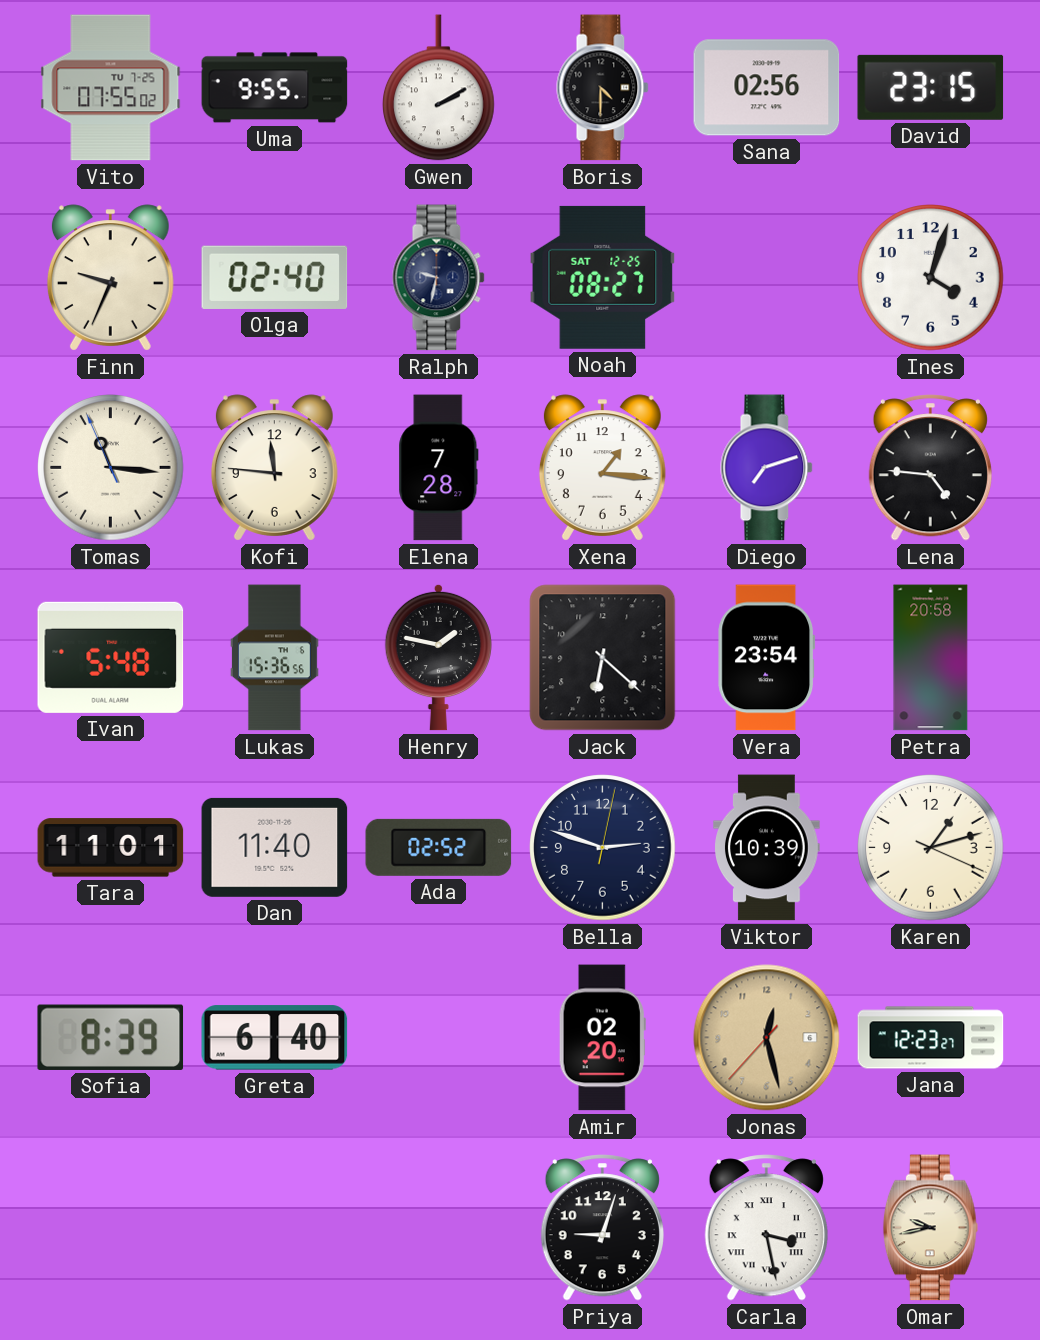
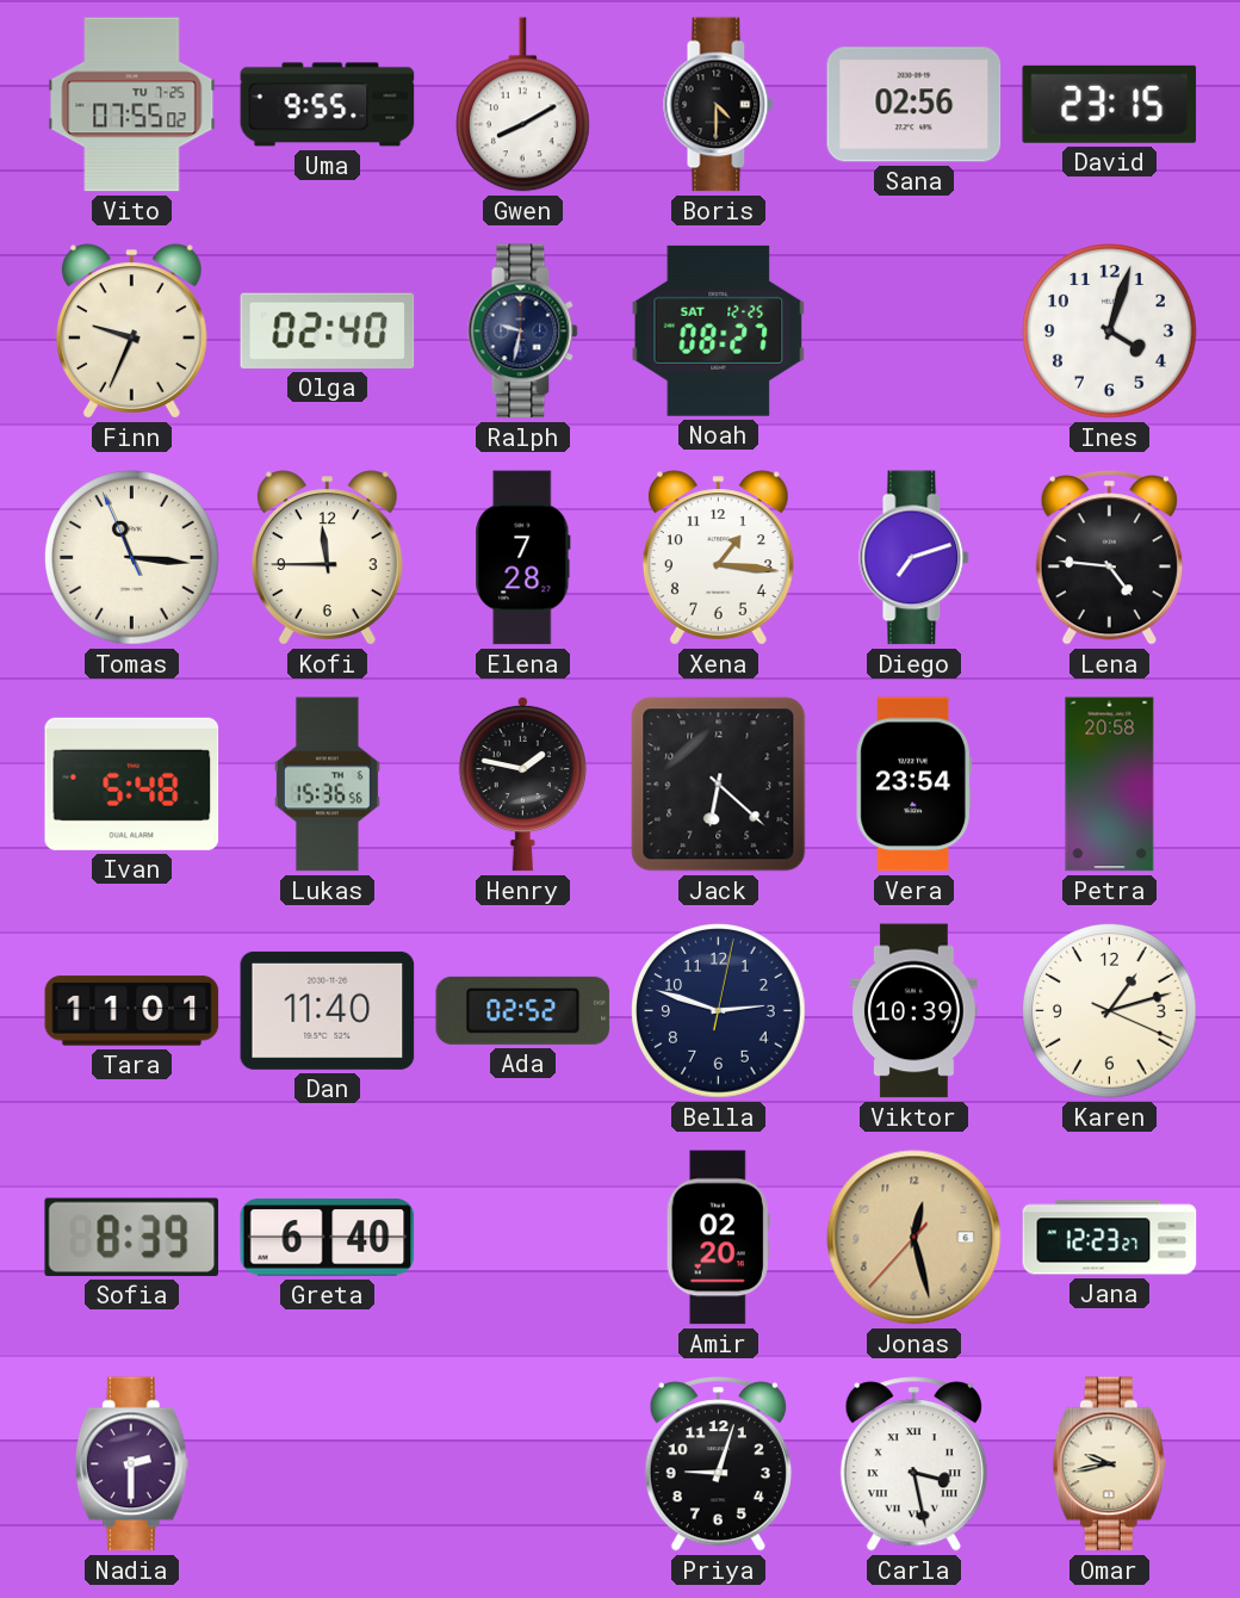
Gwen: 2:10 -> 8:10 (523, 105)
Kofi: 11:46 -> 11:45 (327, 558)
Nadia: none -> 2:30 (131, 1464)
